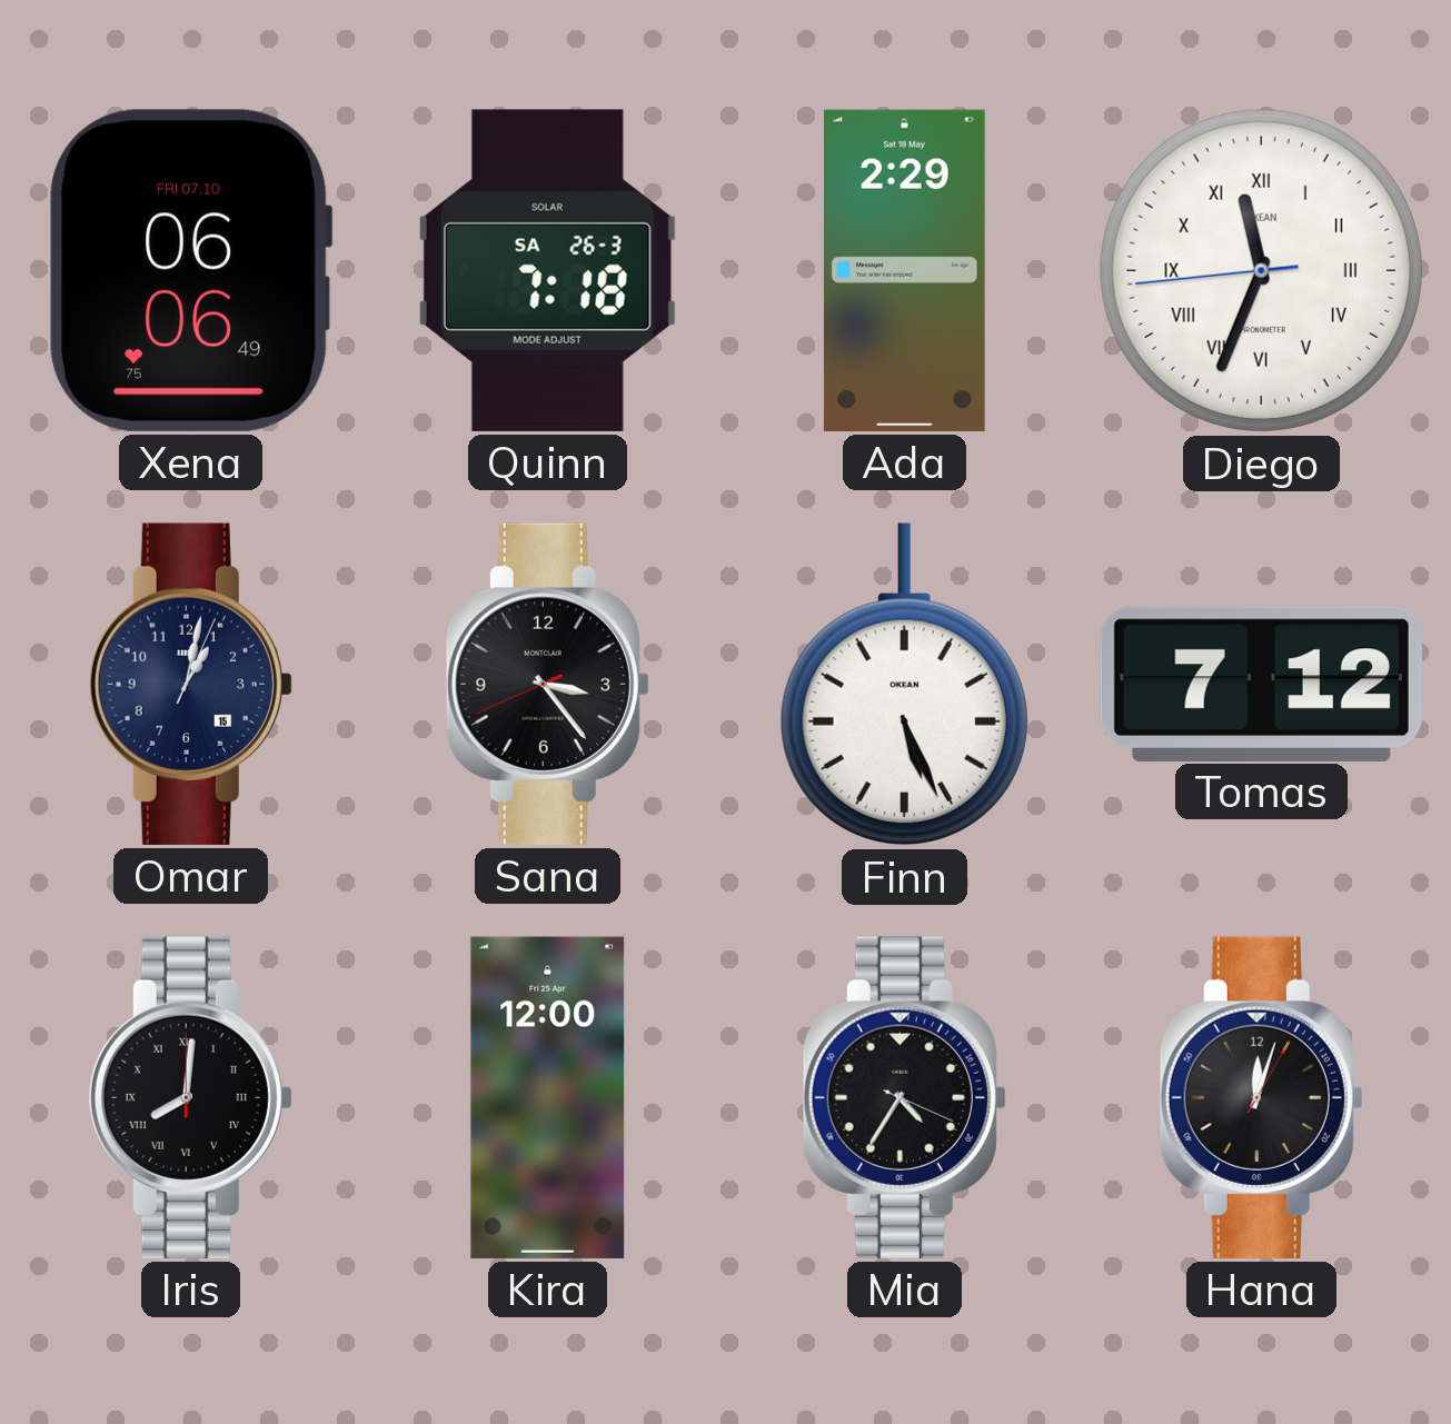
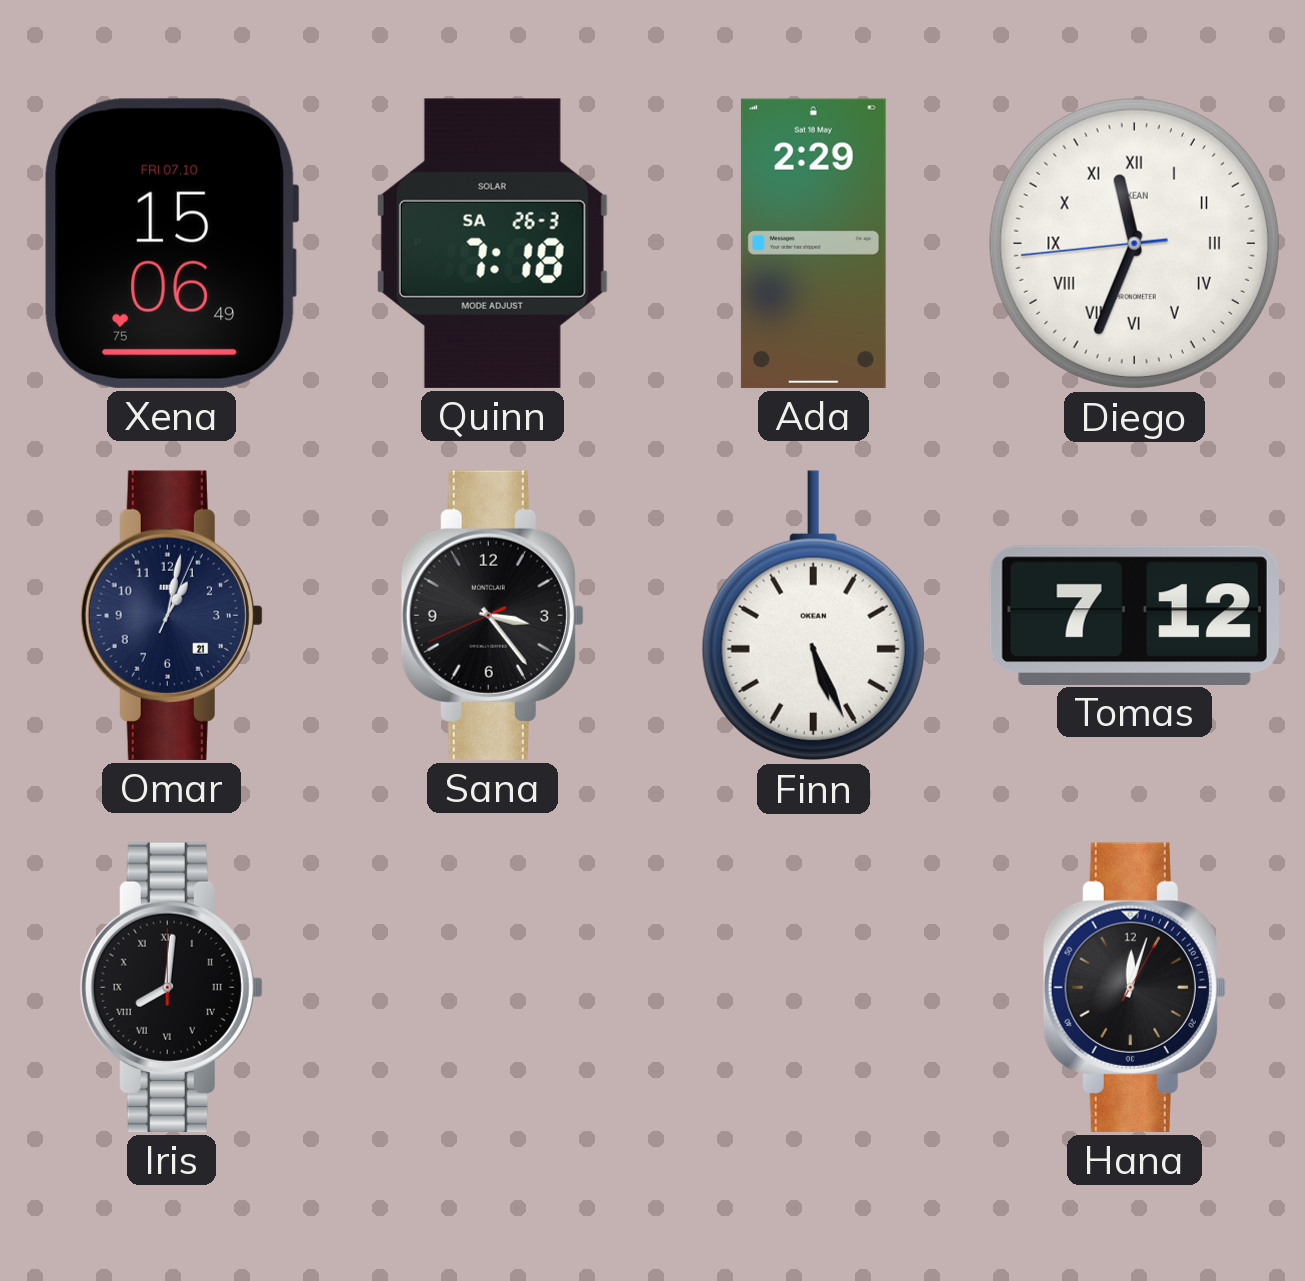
Xena: 06:06 -> 15:06 (172, 243)
Omar date: 15 -> 21 (171, 615)
Kira: 12:00 -> none (548, 1097)
Mia: 4:35 -> none (904, 1097)
